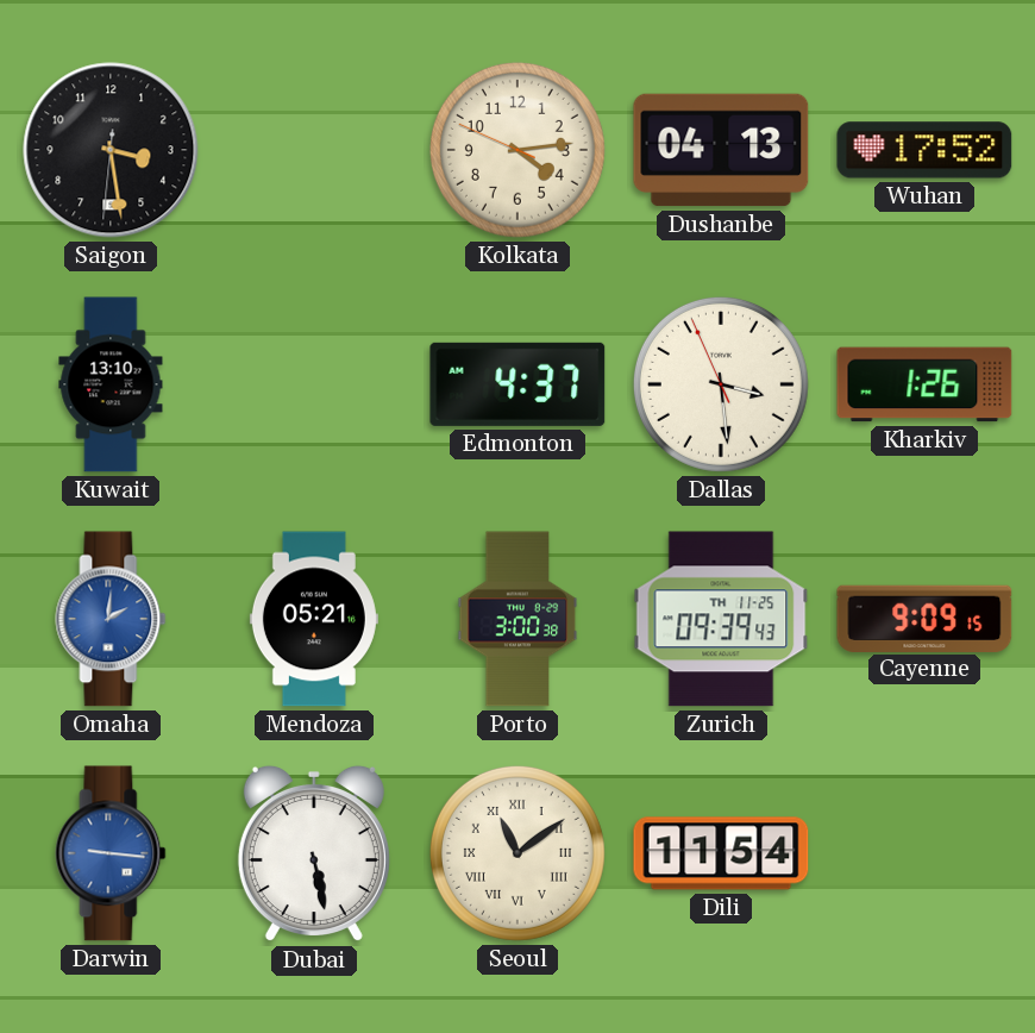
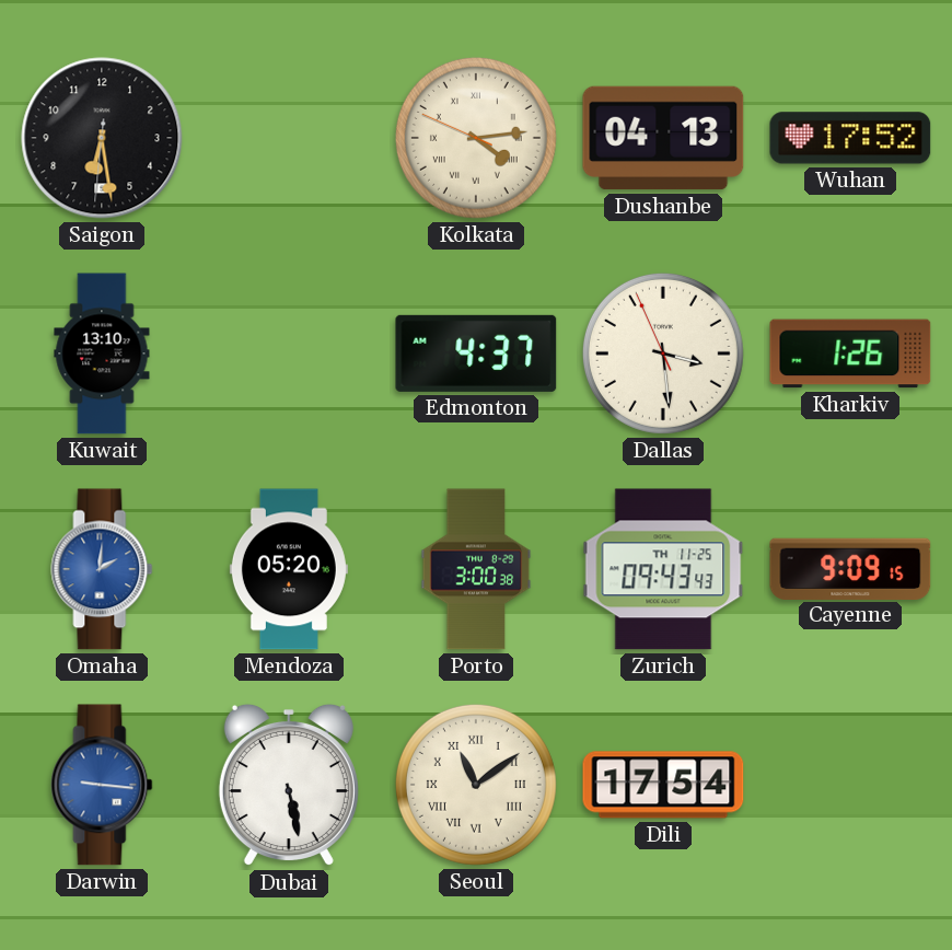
Saigon: 3:28 -> 6:28 (102, 138)
Kolkata numerals: Arabic -> Roman (476, 138)
Mendoza: 05:21 -> 05:20 (289, 569)
Zurich: 09:39 -> 09:43 (663, 569)
Dili: 11:54 -> 17:54 (663, 785)
